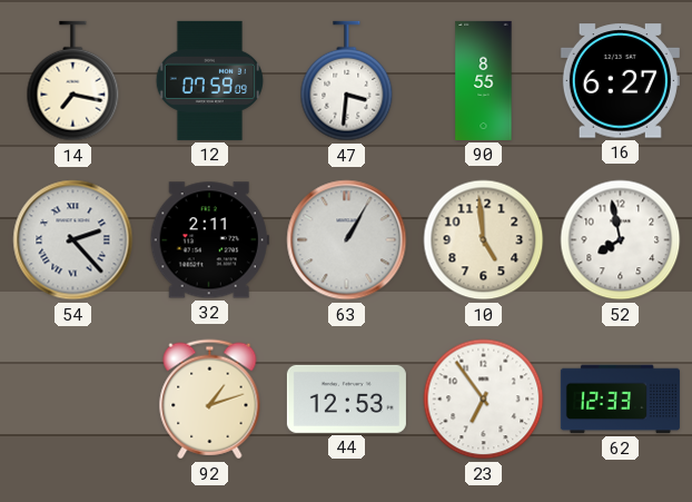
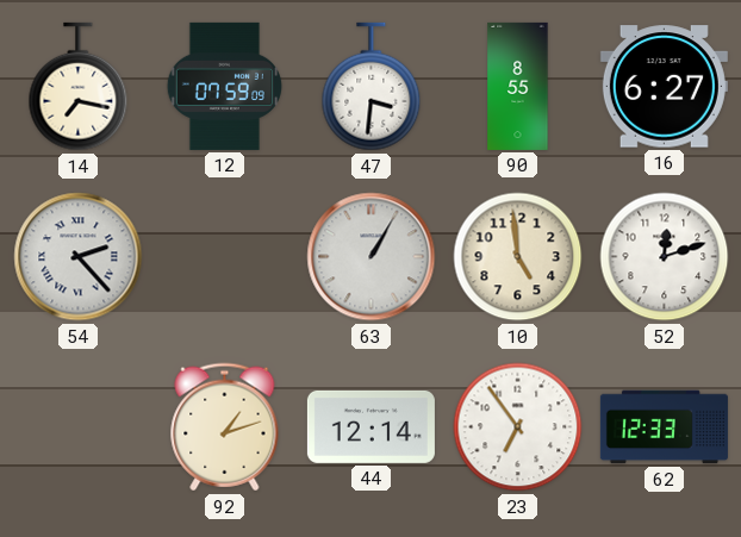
32: 2:11 -> none (209, 240)
52: 7:58 -> 12:12 (665, 257)
44: 12:53 -> 12:14 (370, 426)
